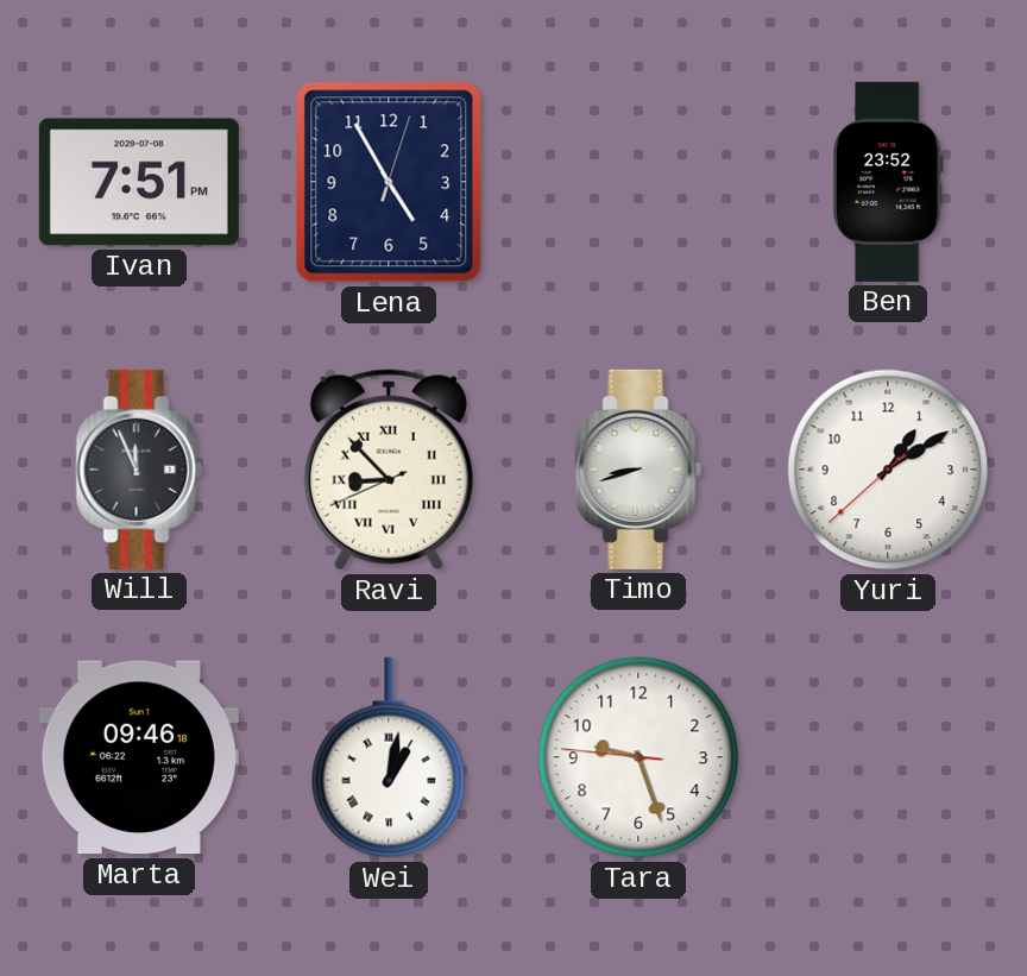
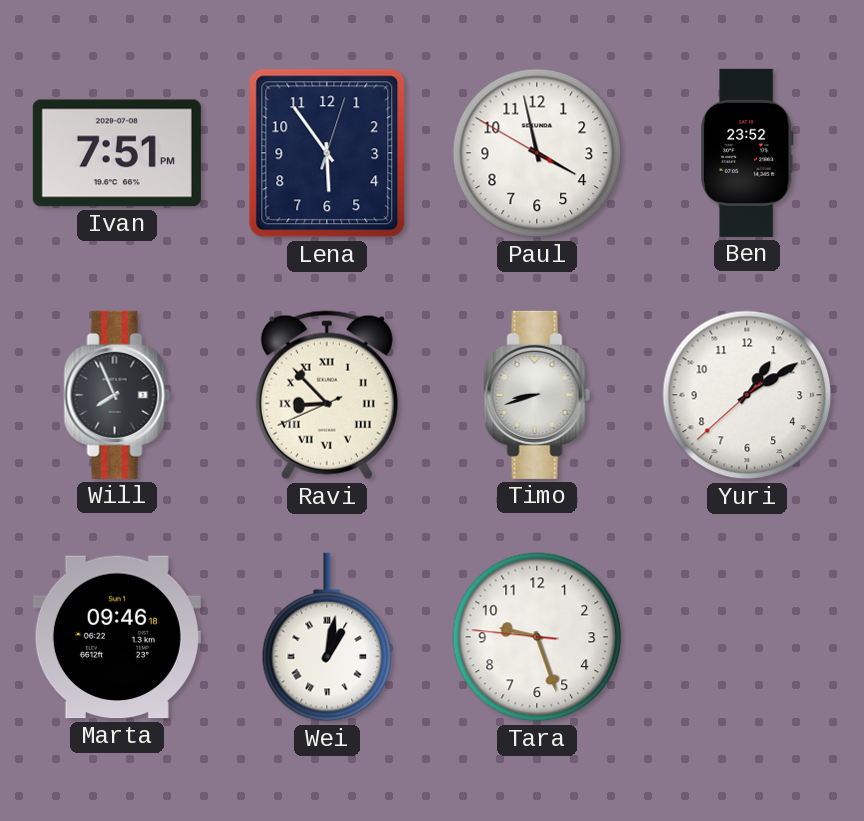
Lena: 4:55 -> 5:54 (327, 153)
Paul: none -> 3:57 (537, 153)
Will: 11:56 -> 7:56 (117, 395)
